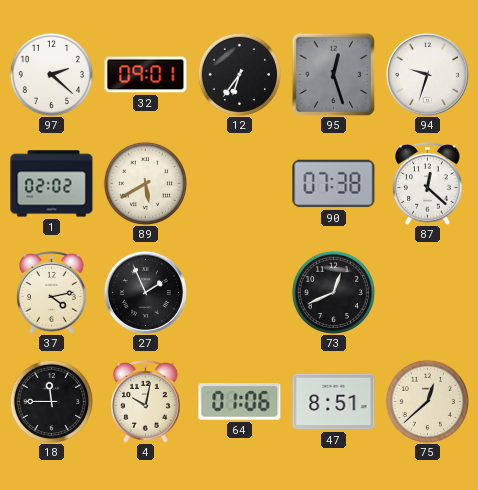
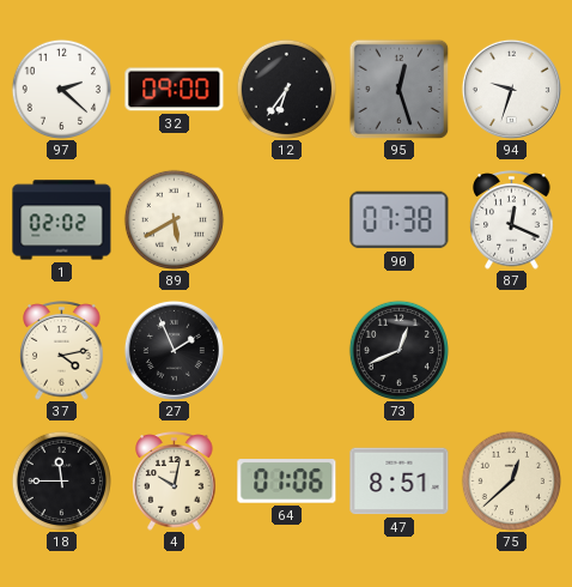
32: 09:01 -> 09:00 (175, 90)
87: 12:22 -> 12:19 (512, 220)
